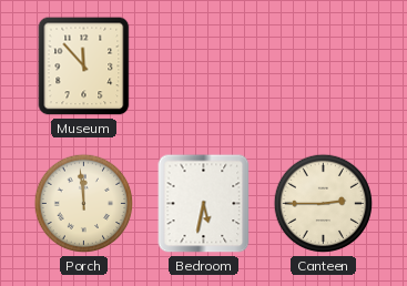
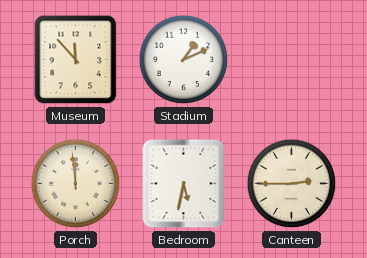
Stadium: none -> 1:11 (184, 60)
